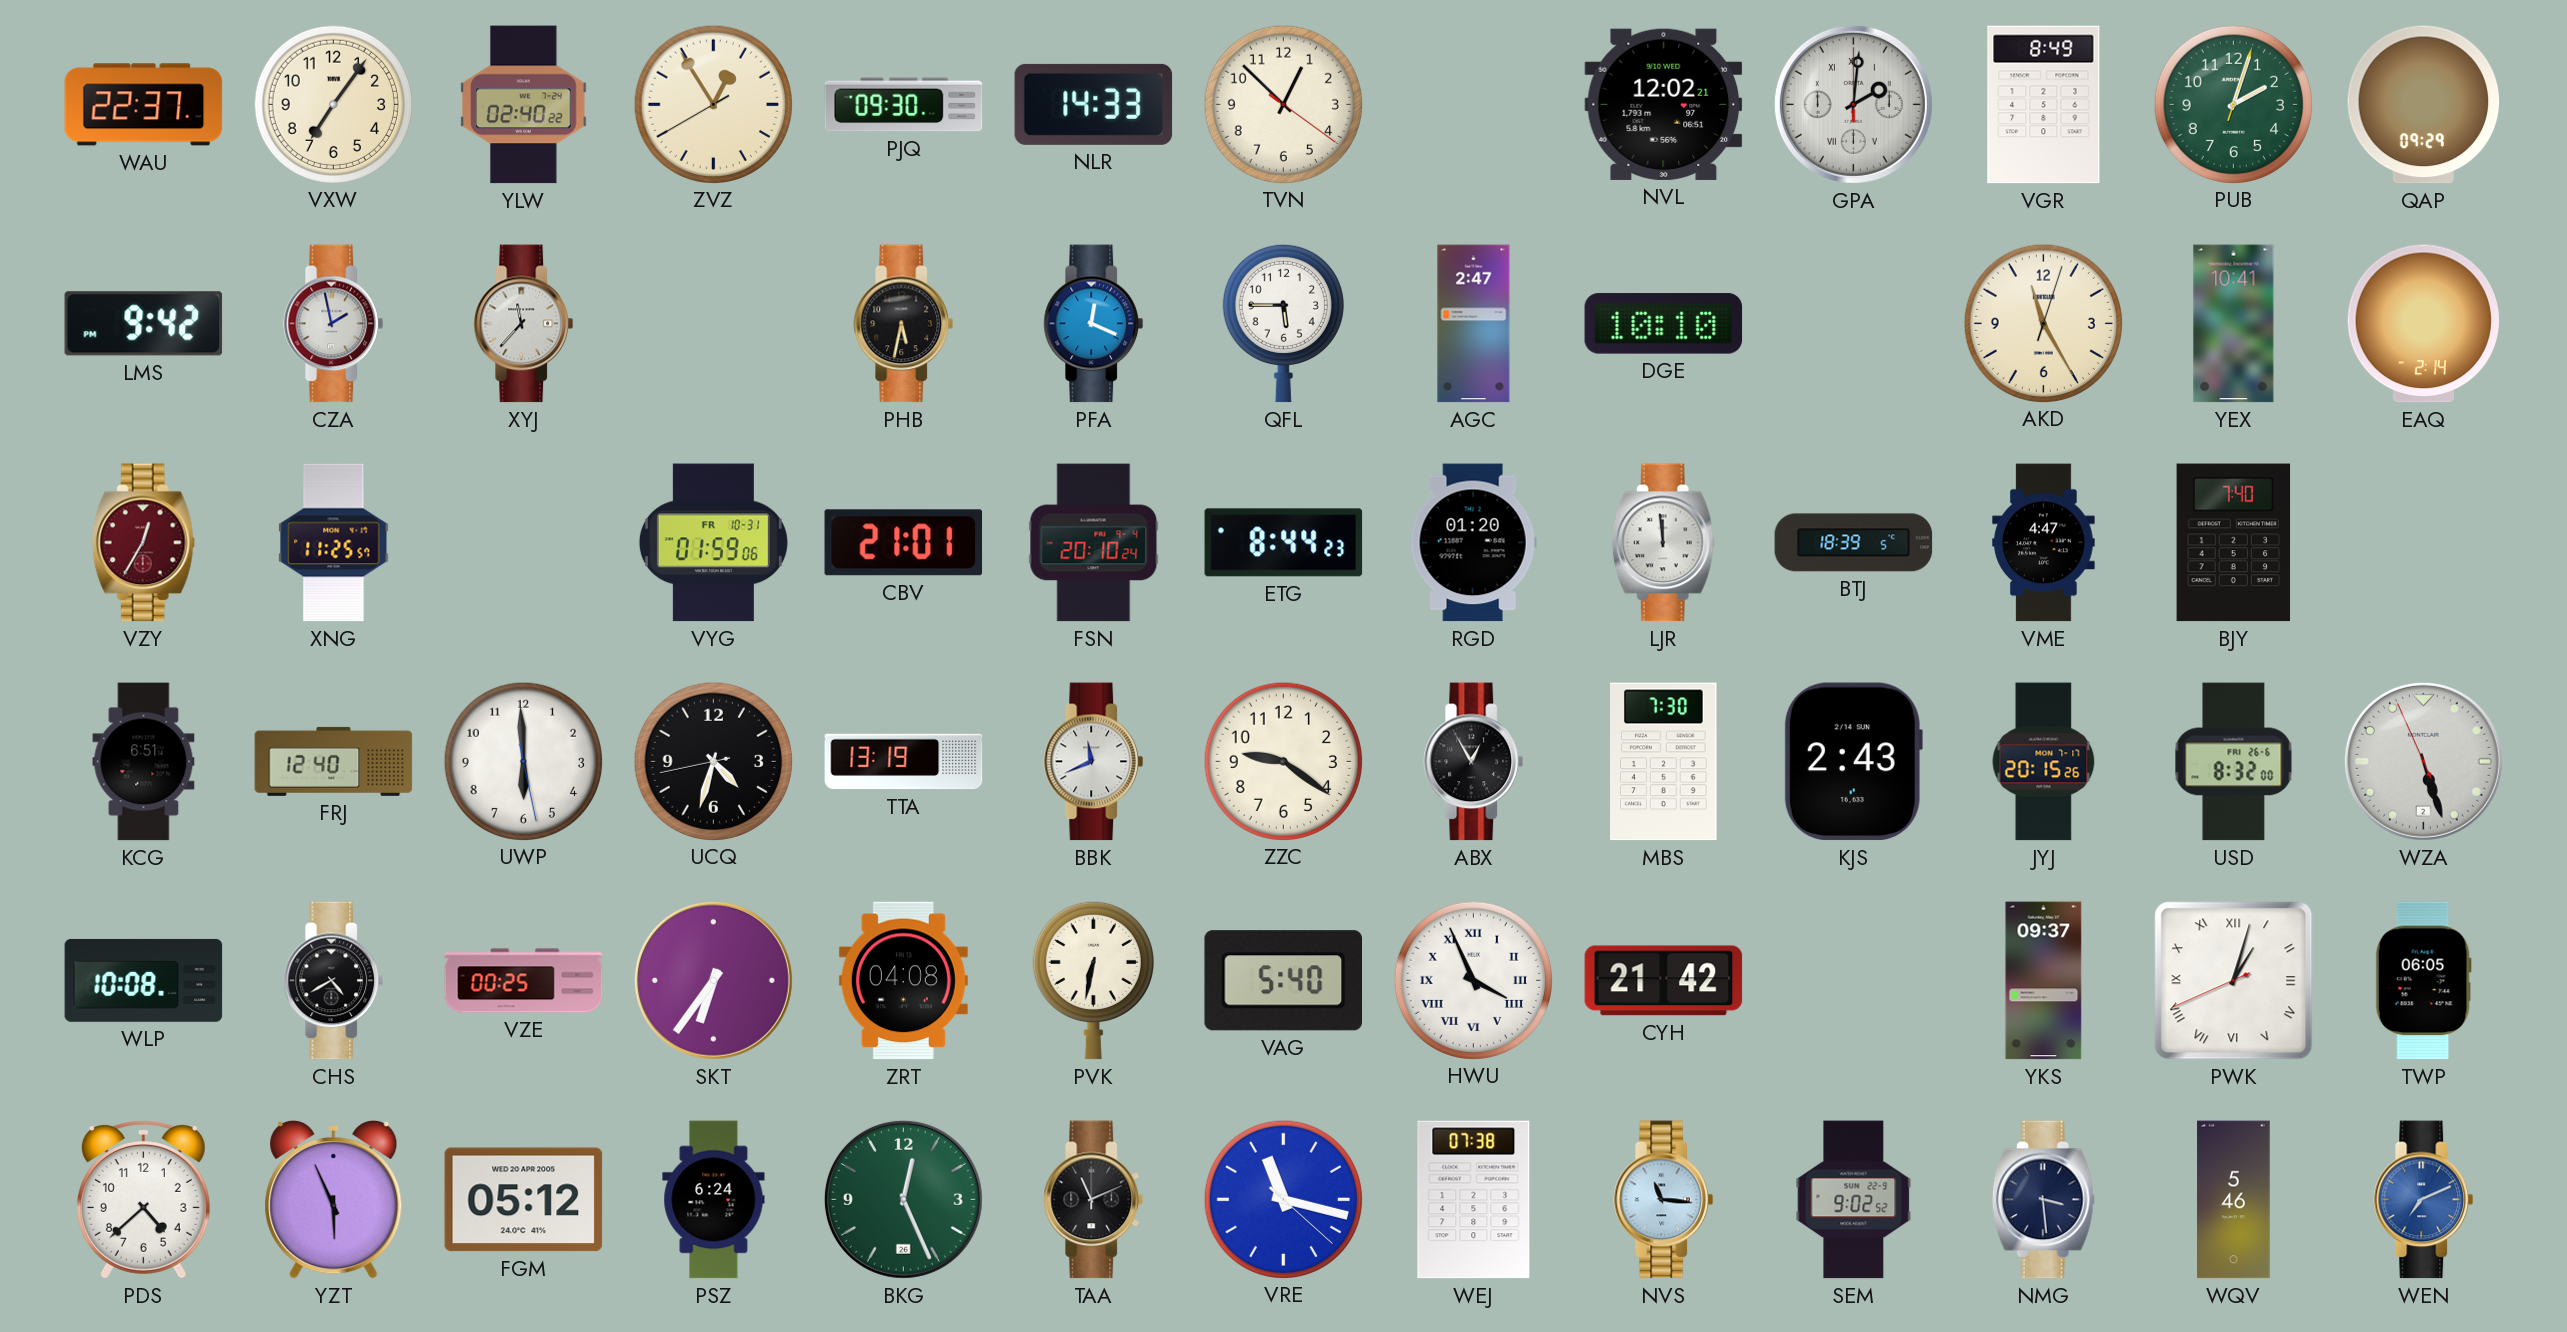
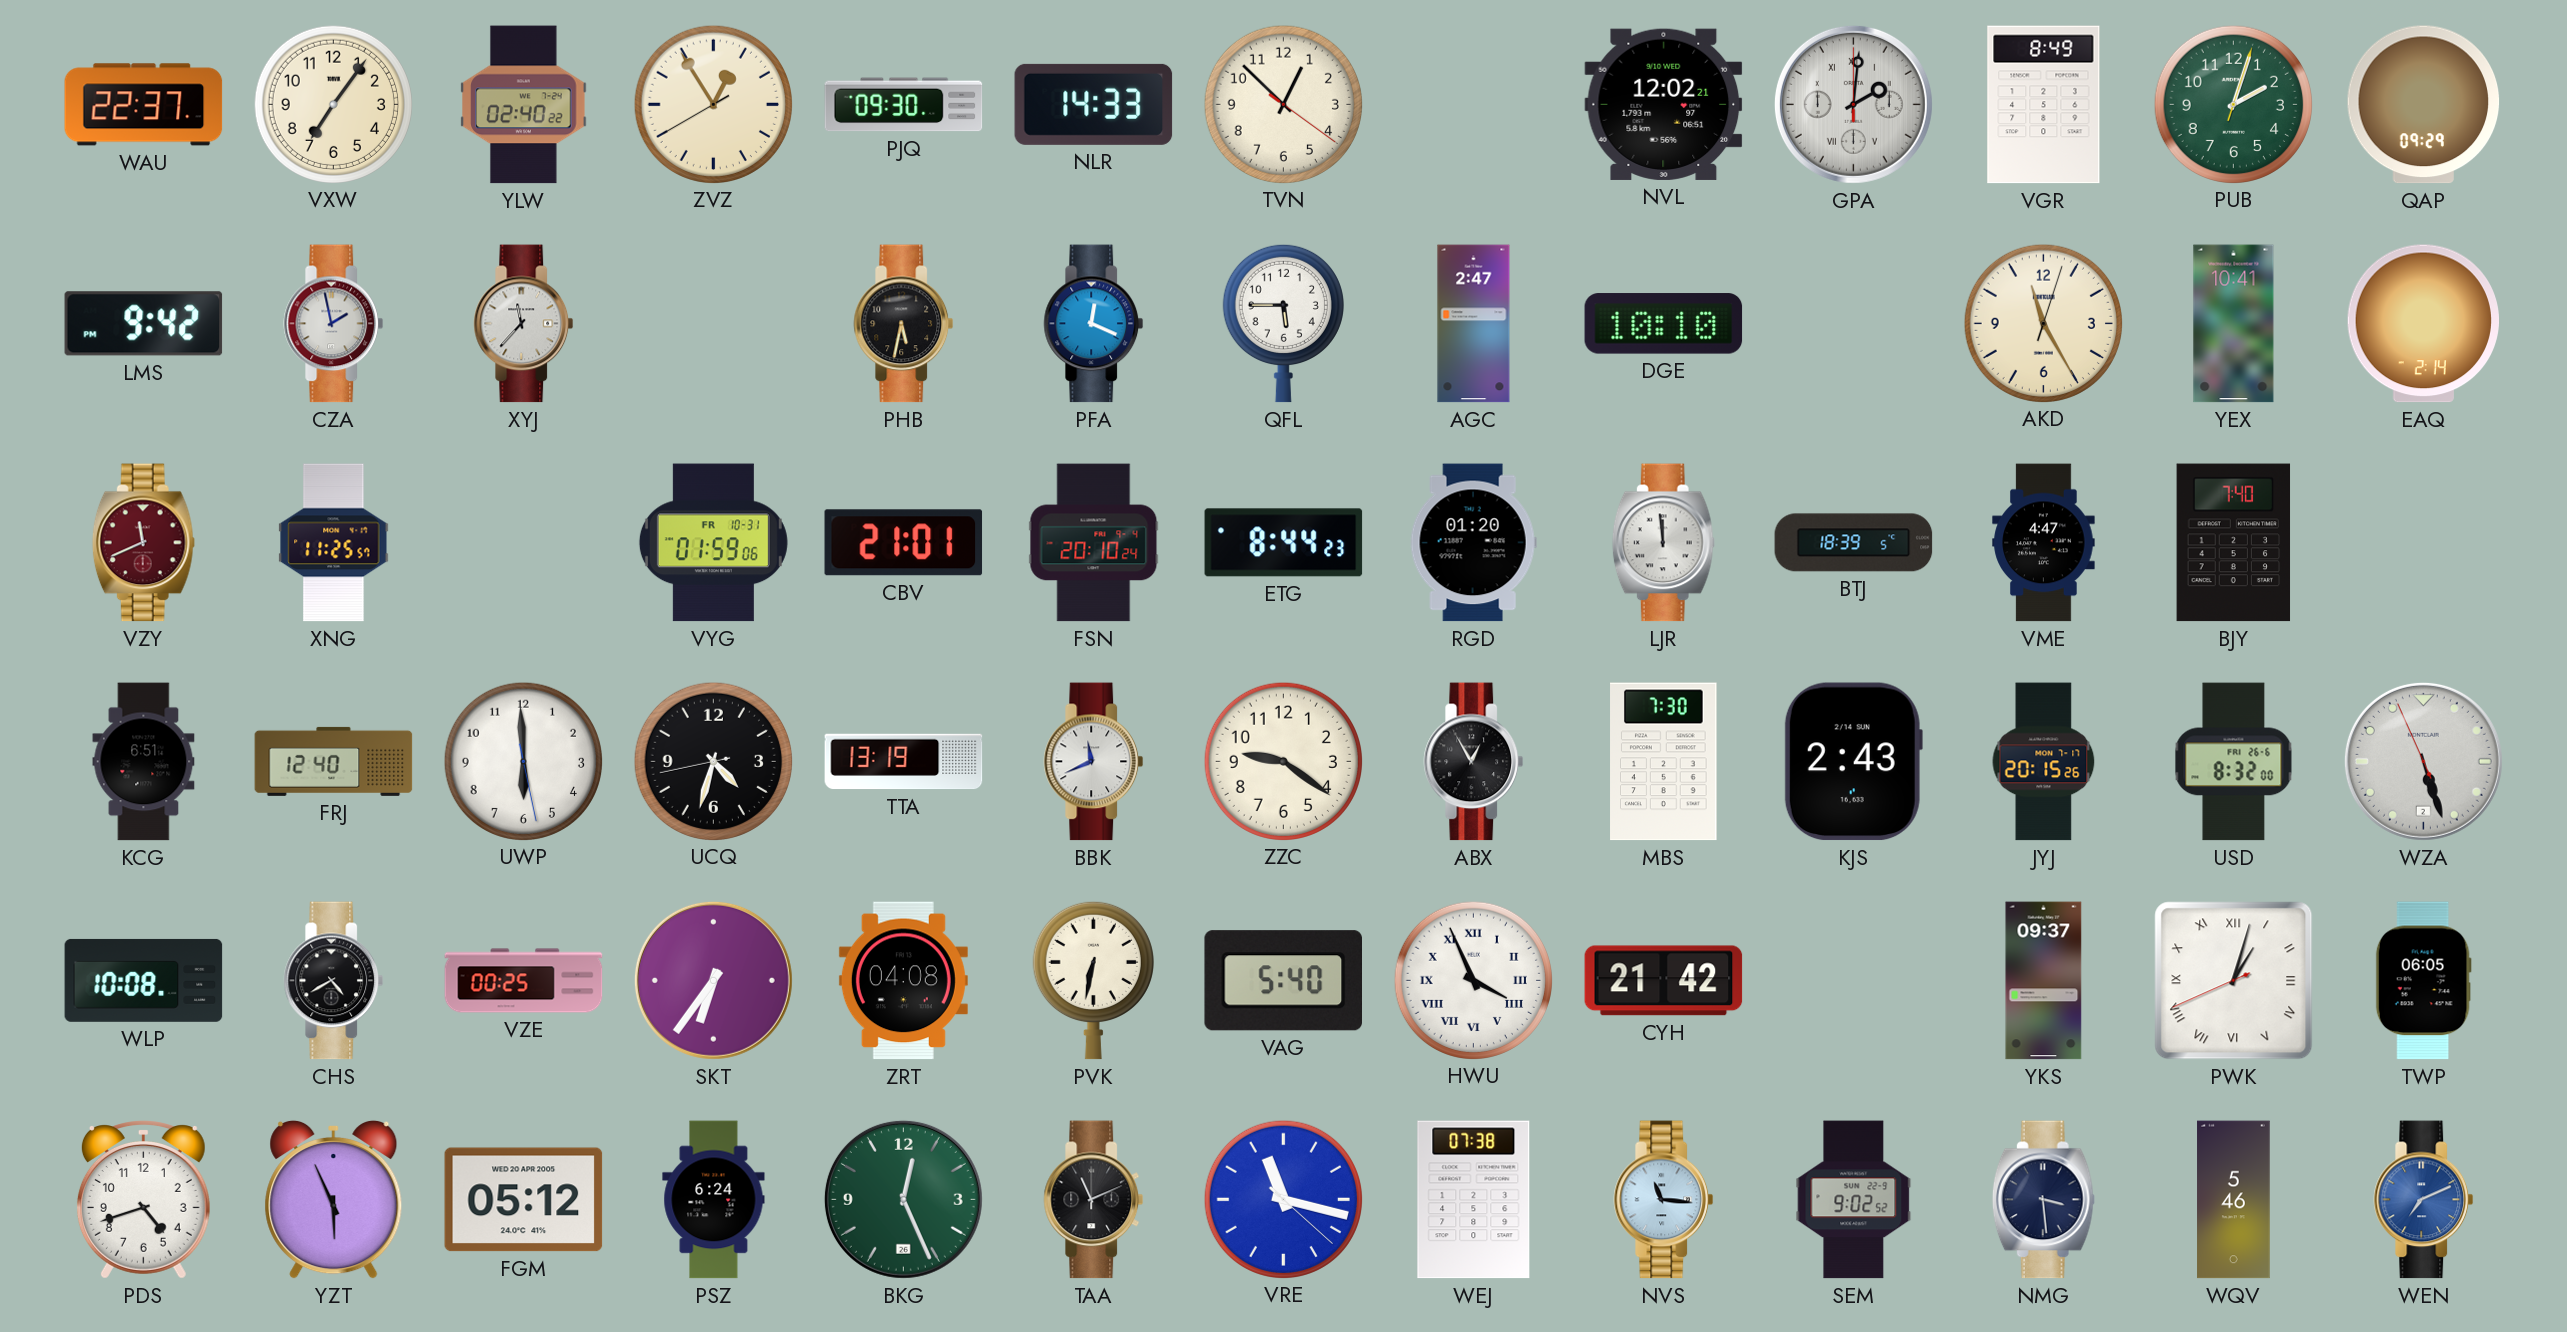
VZY: 12:35 -> 11:41 (143, 543)
PDS: 4:38 -> 4:42 (143, 1200)
